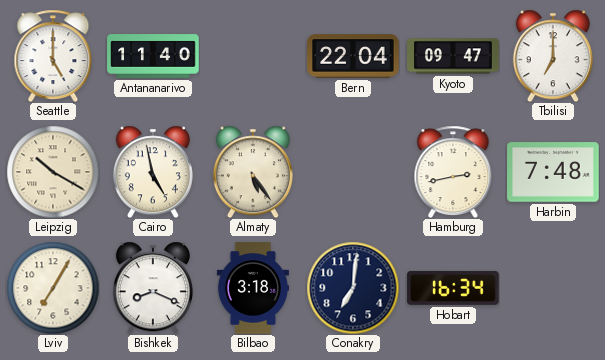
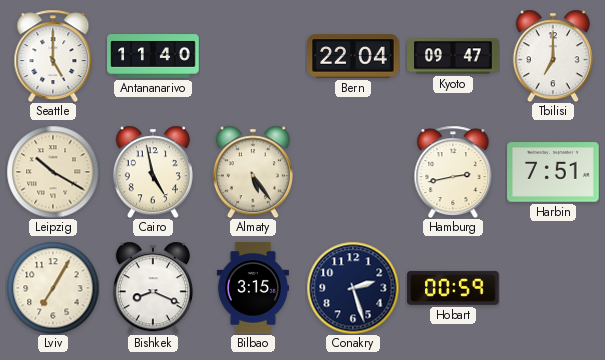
Harbin: 7:48 -> 7:51 (553, 172)
Bilbao: 3:18 -> 3:15 (253, 288)
Conakry: 7:01 -> 2:27 (353, 288)
Hobart: 16:34 -> 00:59 (453, 288)
